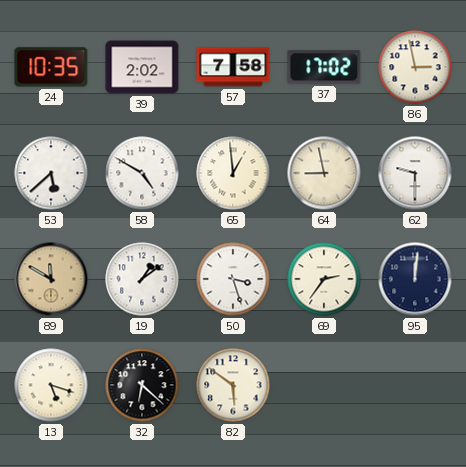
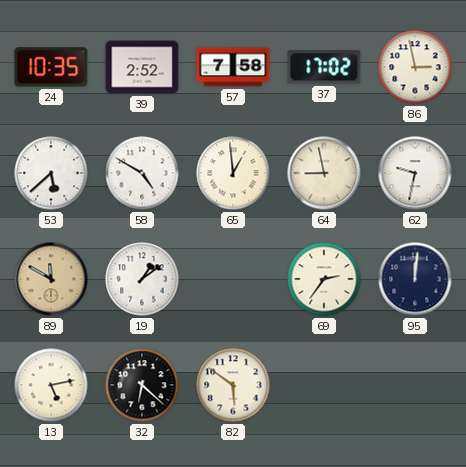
39: 2:02 -> 2:52 (142, 67)
62: 9:30 -> 9:32 (415, 173)
50: 3:27 -> none (233, 279)
13: 5:18 -> 5:13 (51, 385)
